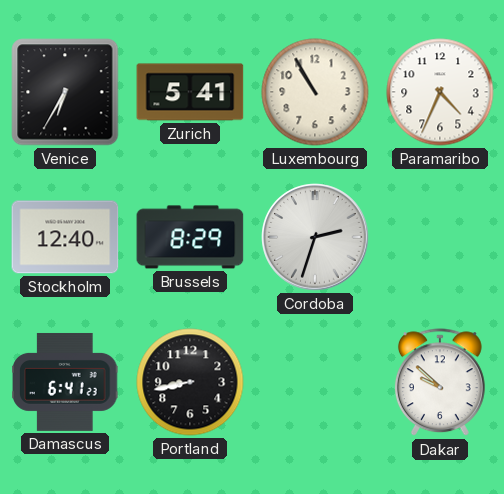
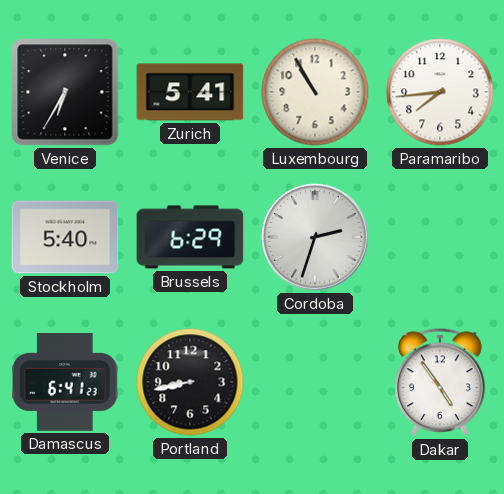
Paramaribo: 4:34 -> 7:44 (440, 92)
Stockholm: 12:40 -> 5:40 (65, 237)
Brussels: 8:29 -> 6:29 (190, 237)
Dakar: 9:52 -> 4:54 (440, 383)
